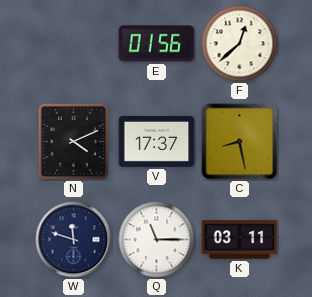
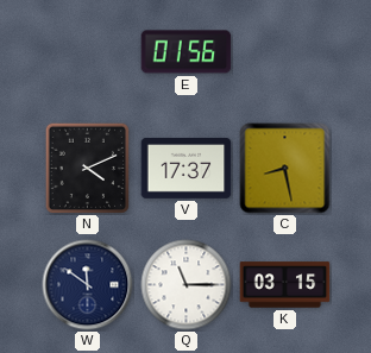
F: 12:38 -> none (240, 44)
W: 11:48 -> 11:51 (88, 285)
K: 03:11 -> 03:15 (285, 285)
